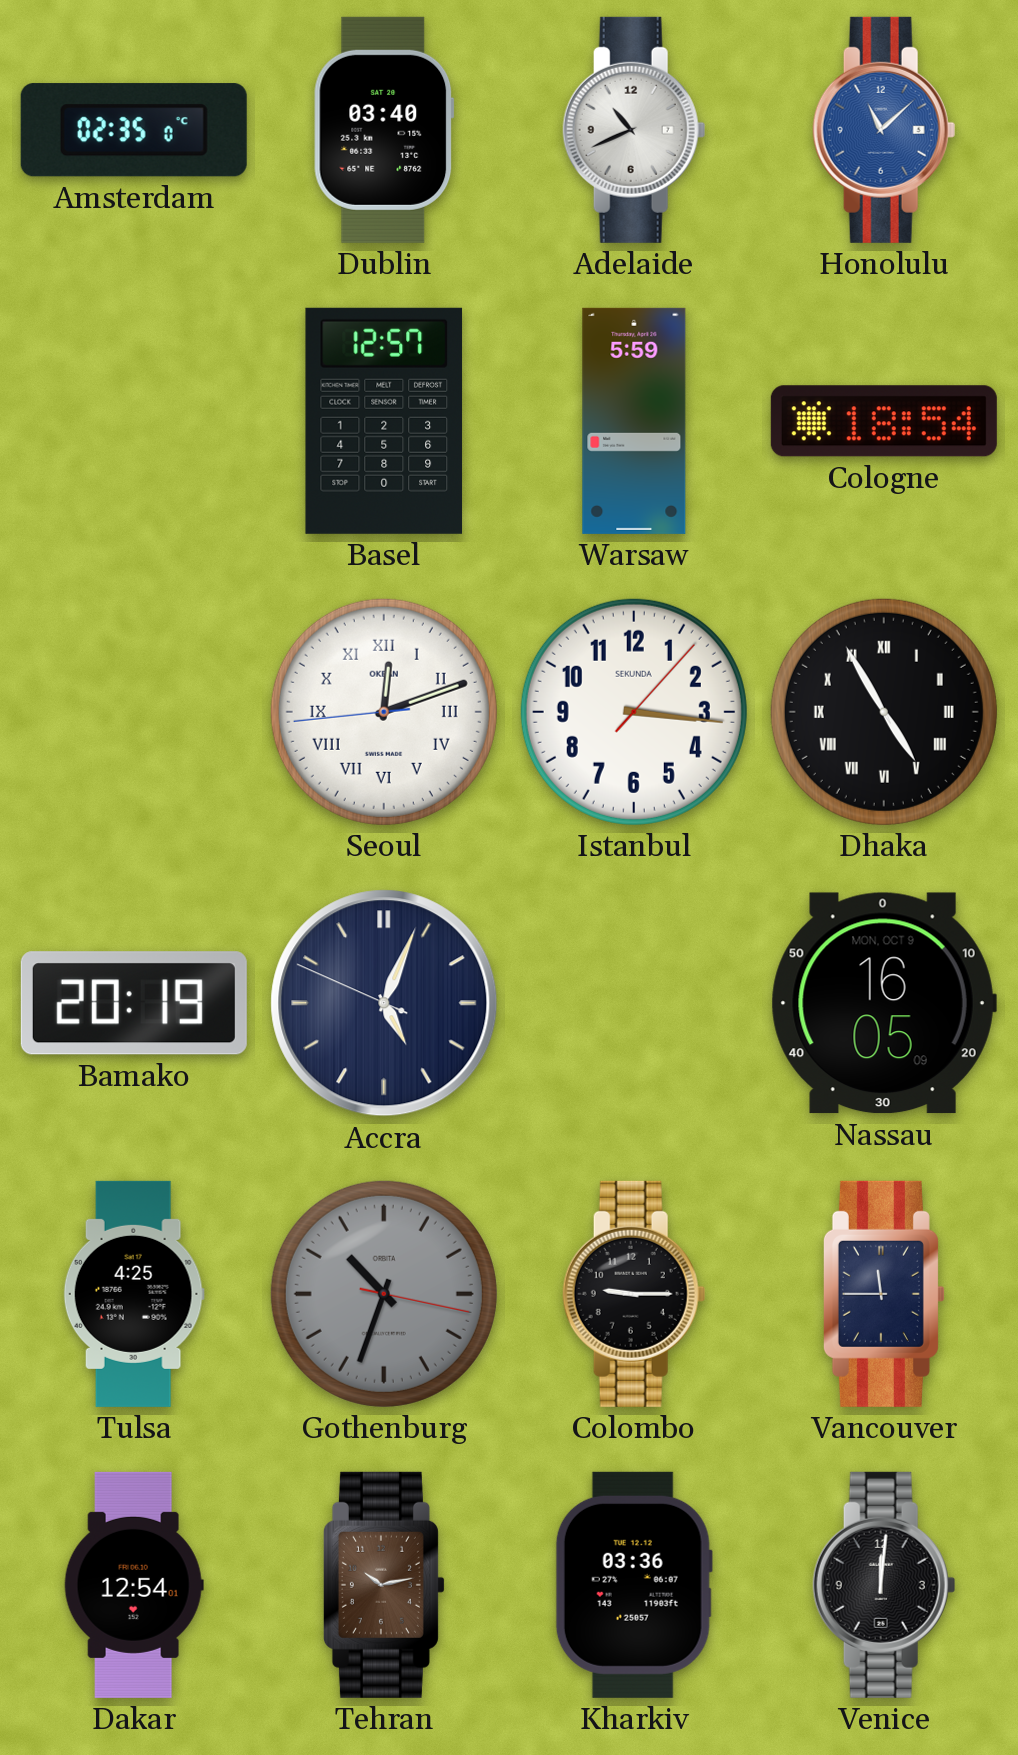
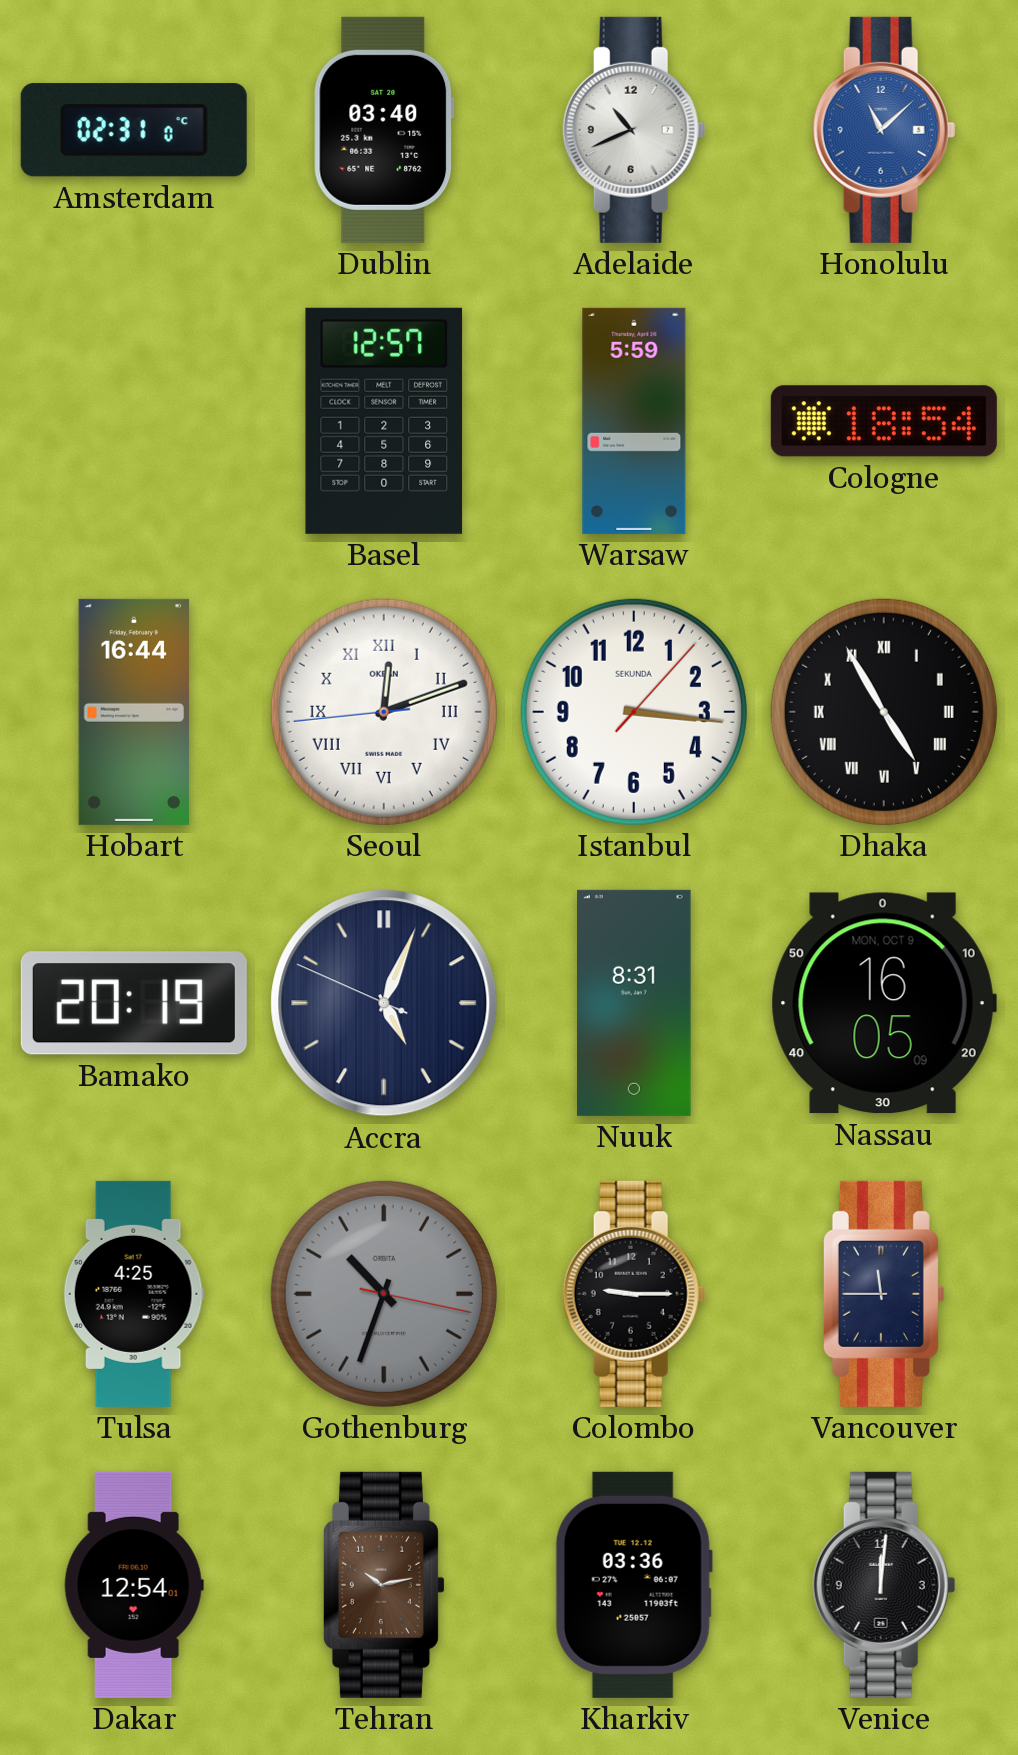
Amsterdam: 02:35 -> 02:31 (134, 130)
Hobart: none -> 16:44 (134, 712)
Nuuk: none -> 8:31 (634, 1003)
